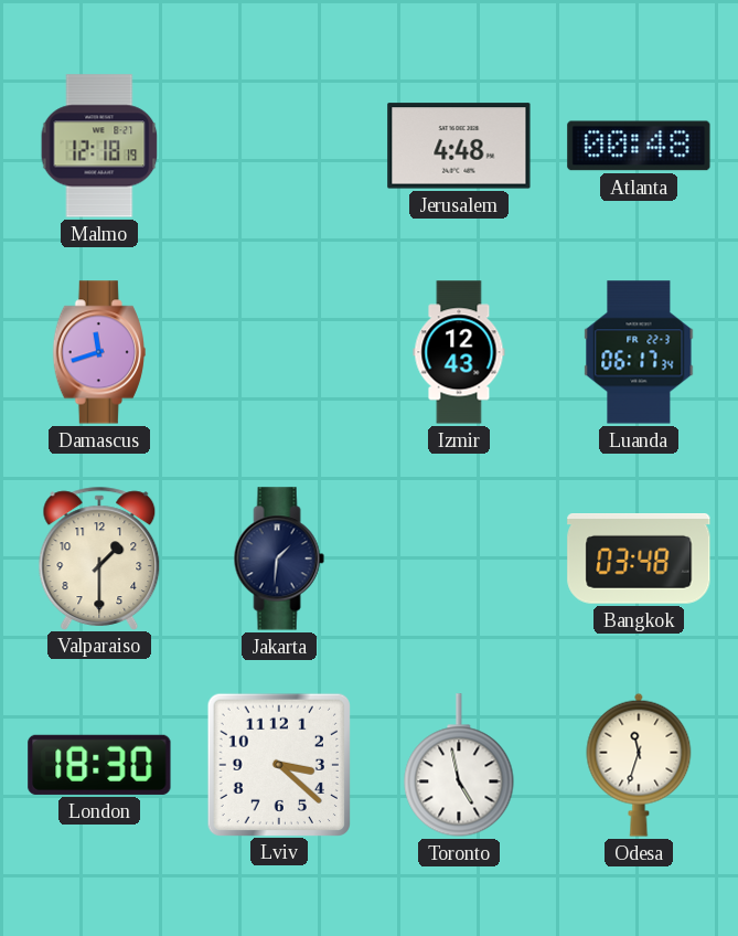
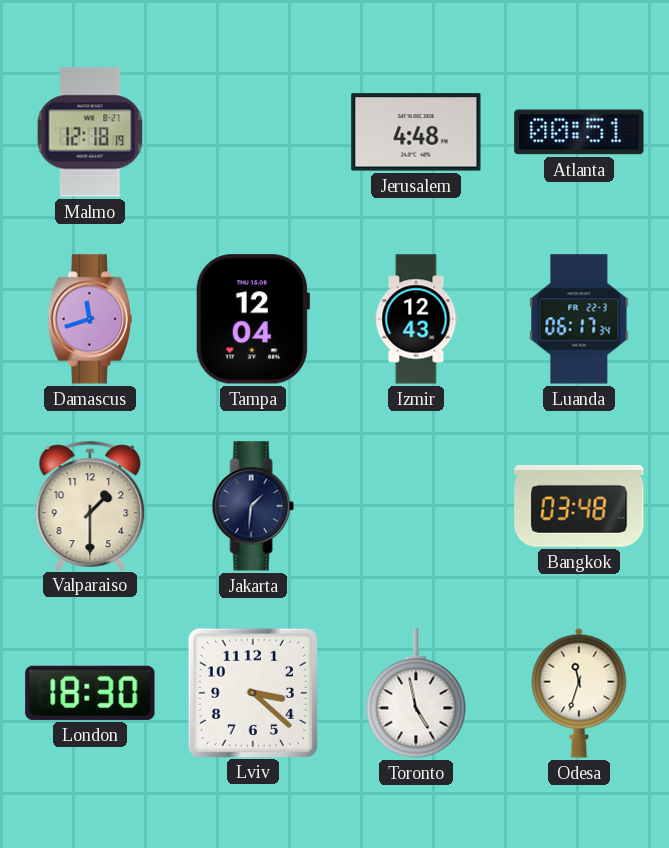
Atlanta: 00:48 -> 00:51 (579, 132)
Tampa: none -> 12:04 (252, 319)
